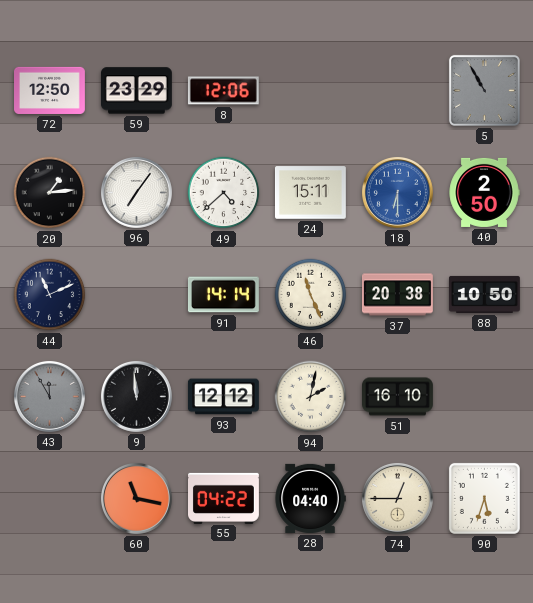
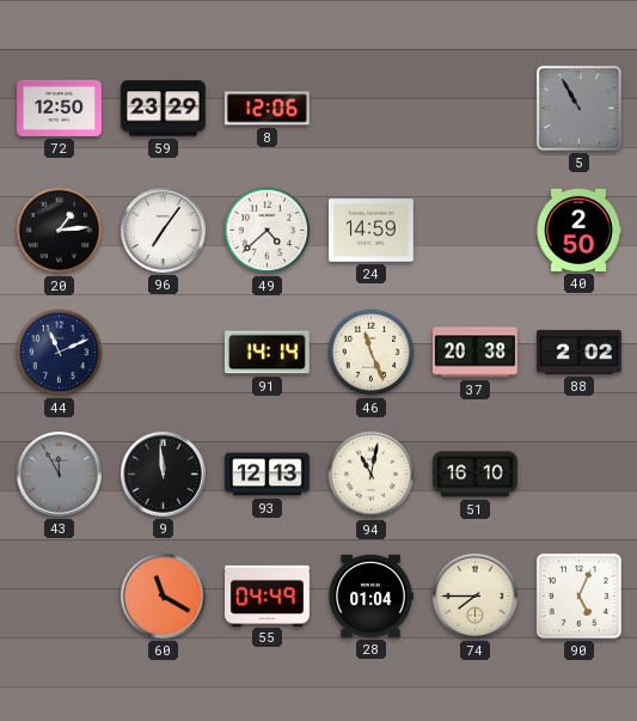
24: 15:11 -> 14:59 (370, 231)
18: 6:30 -> none (397, 192)
88: 10:50 -> 2:02 (578, 352)
93: 12:12 -> 12:13 (267, 475)
94: 2:02 -> 11:02 (372, 475)
60: 11:17 -> 11:20 (163, 595)
55: 04:22 -> 04:49 (268, 595)
28: 04:40 -> 01:04 (370, 595)
74: 12:45 -> 7:45 (474, 595)
90: 5:33 -> 5:04 (578, 595)
